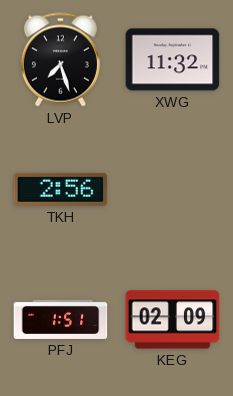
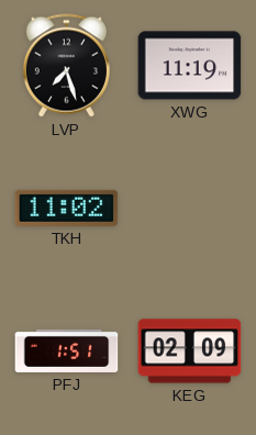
XWG: 11:32 -> 11:19 (190, 66)
TKH: 2:56 -> 11:02 (67, 208)
